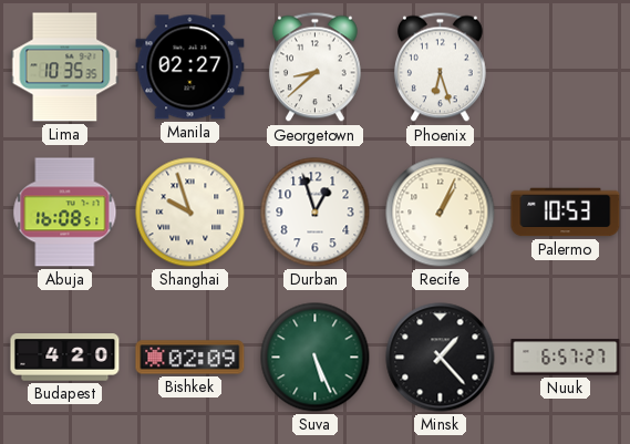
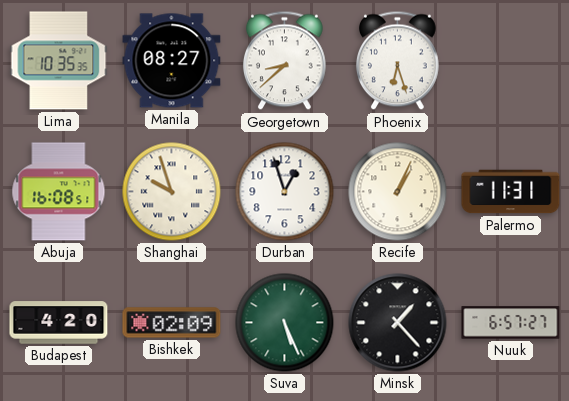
Manila: 02:27 -> 08:27 (172, 61)
Palermo: 10:53 -> 11:31 (511, 192)
